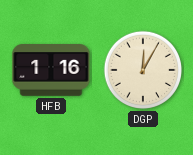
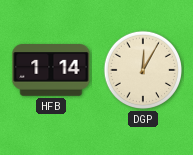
HFB: 1:16 -> 1:14 (51, 70)
